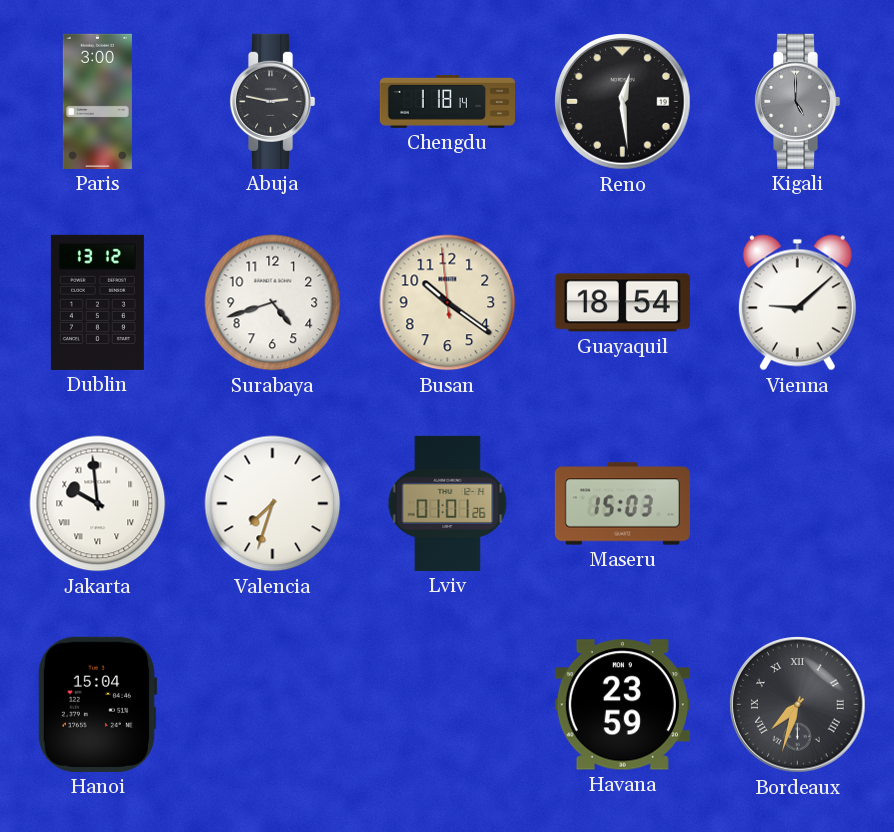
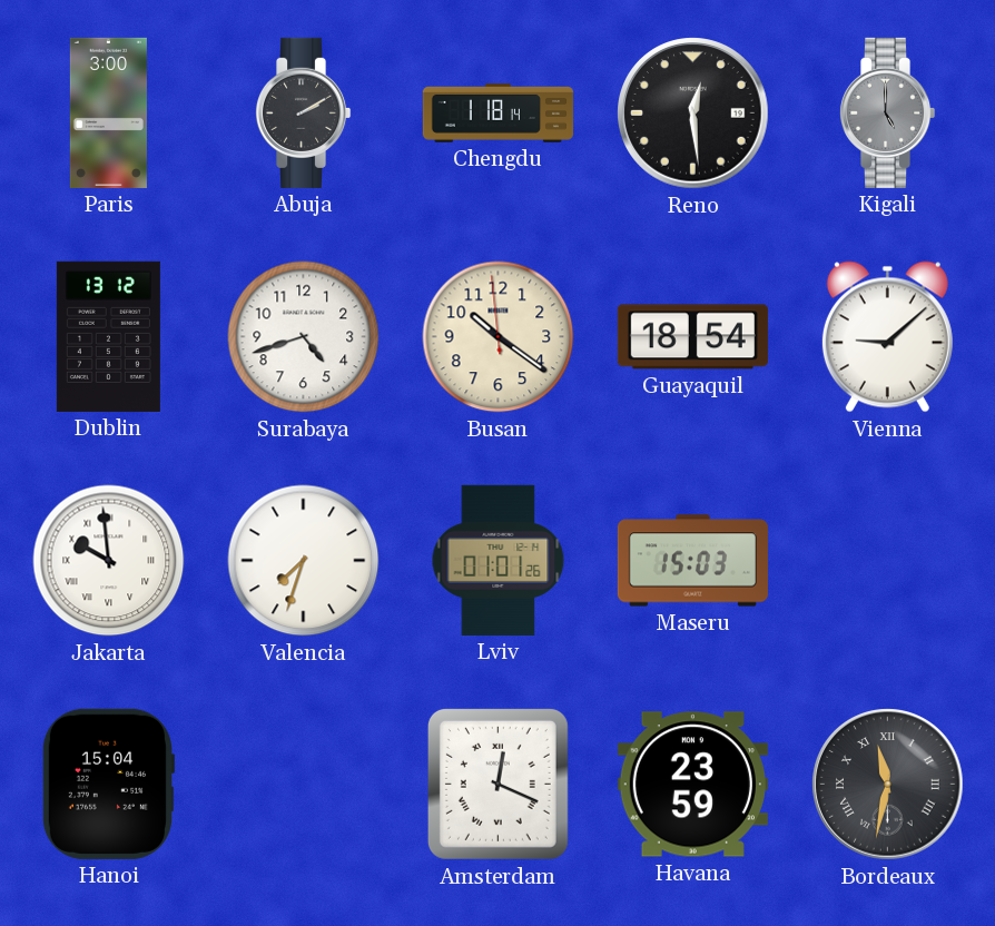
Abuja: 2:47 -> 2:10 (303, 112)
Amsterdam: none -> 12:19 (497, 784)
Bordeaux: 7:33 -> 11:32 (888, 785)
